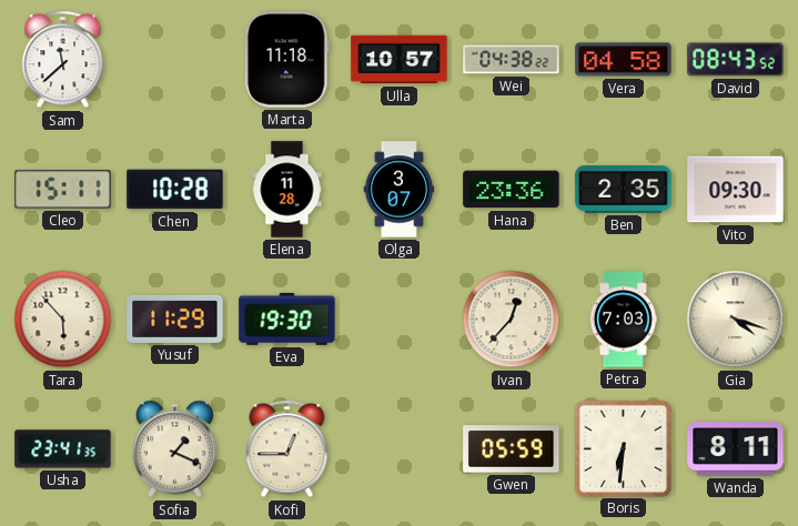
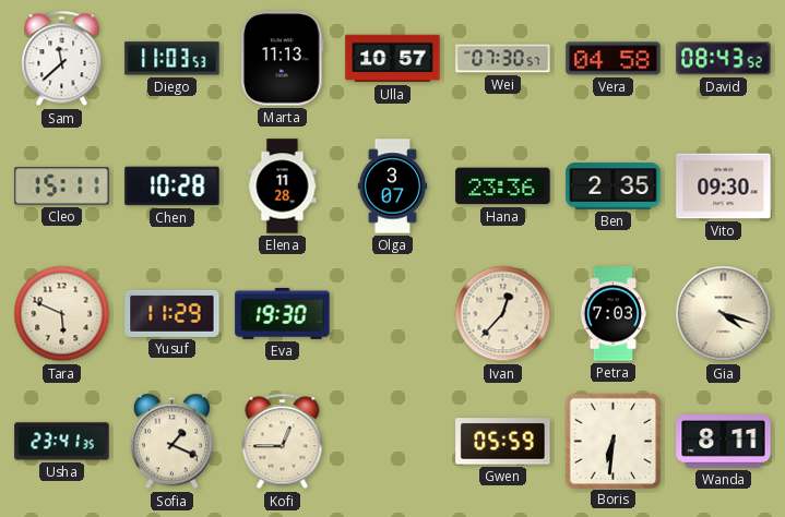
Diego: none -> 11:03 (173, 59)
Marta: 11:18 -> 11:13 (282, 59)
Wei: 04:38 -> 07:30 (503, 59)
Tara: 5:53 -> 5:49 (62, 314)
